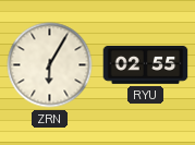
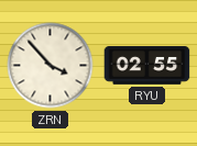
ZRN: 6:05 -> 3:53 (51, 66)
